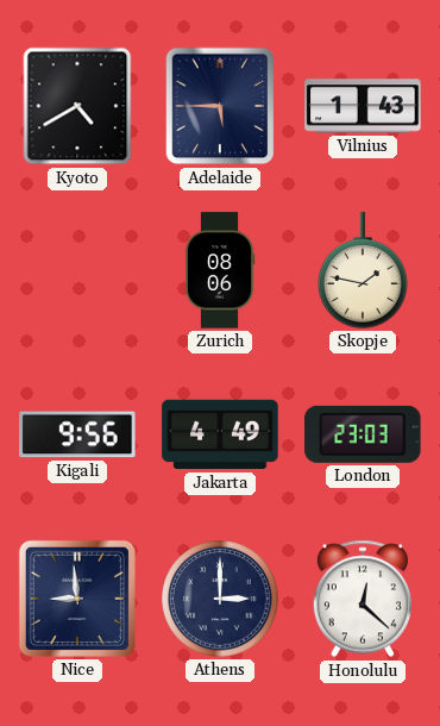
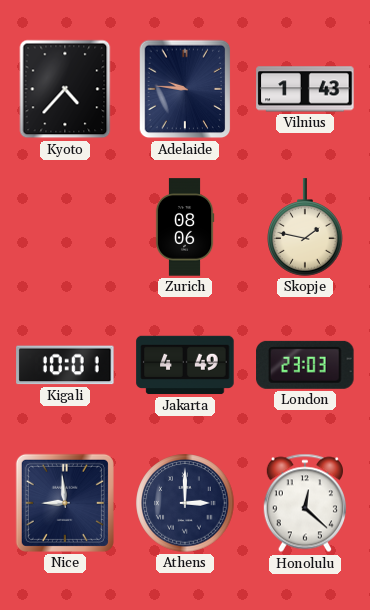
Kyoto: 4:40 -> 4:37 (65, 89)
Adelaide: 5:45 -> 9:46 (185, 89)
Kigali: 9:56 -> 10:01 (65, 365)
